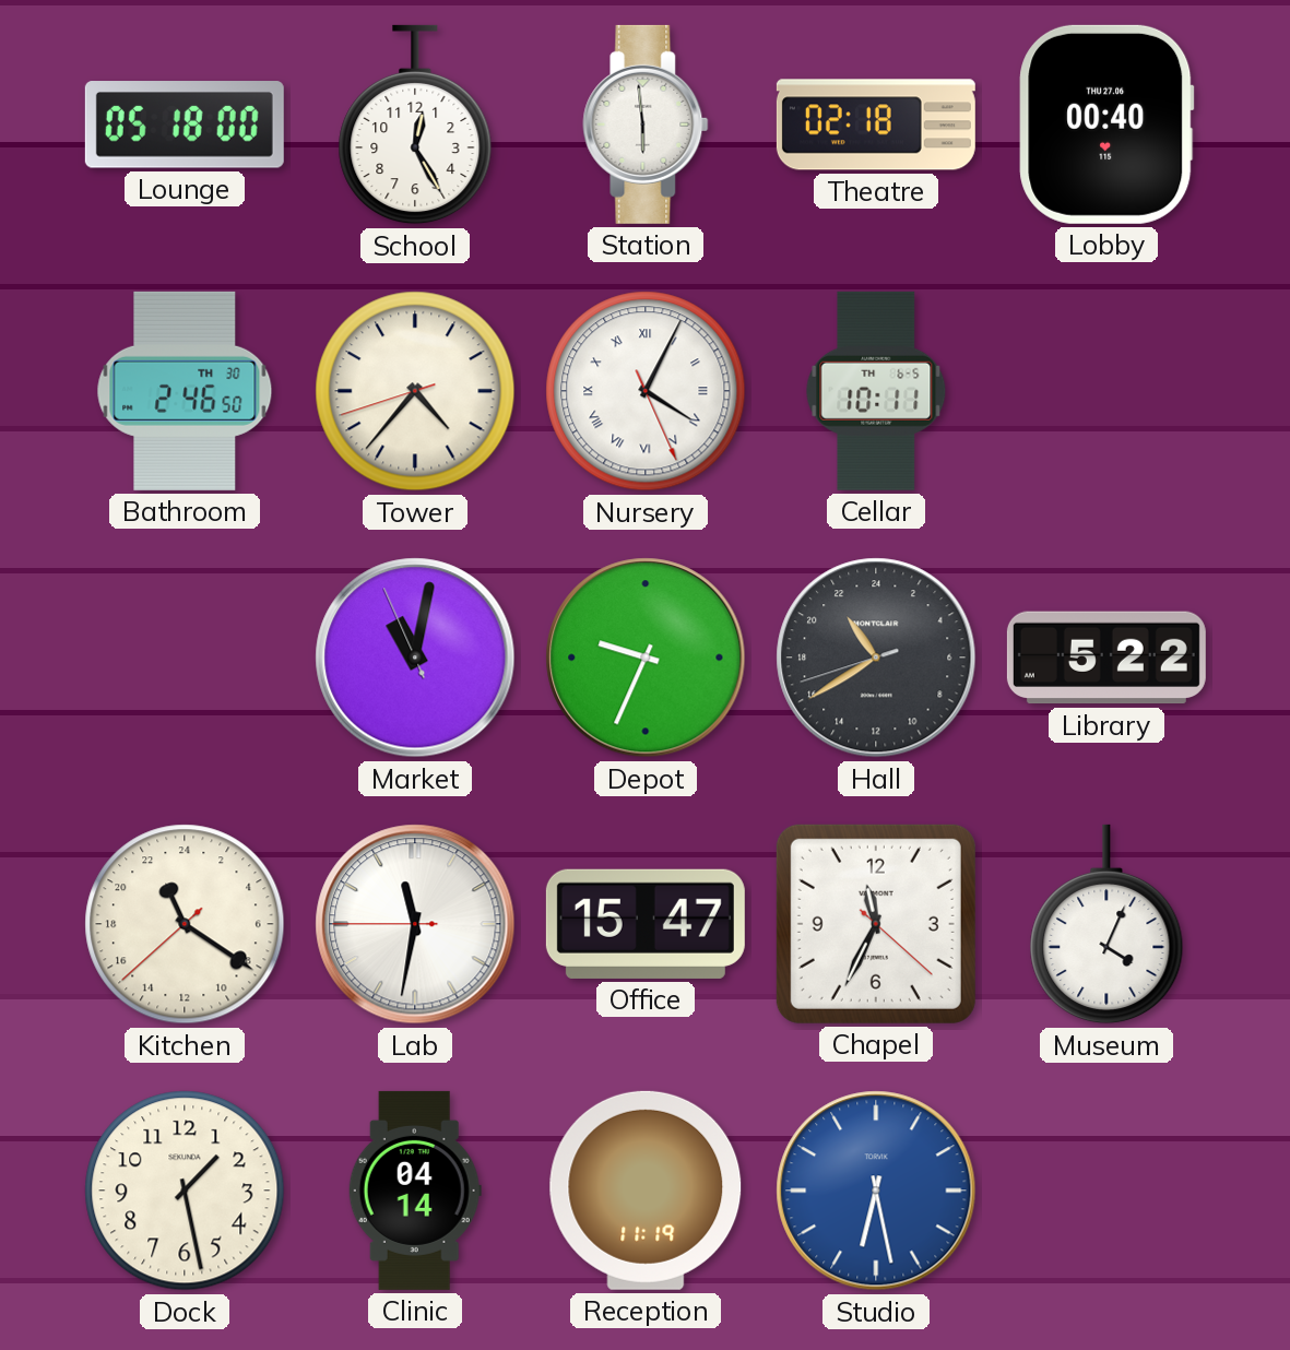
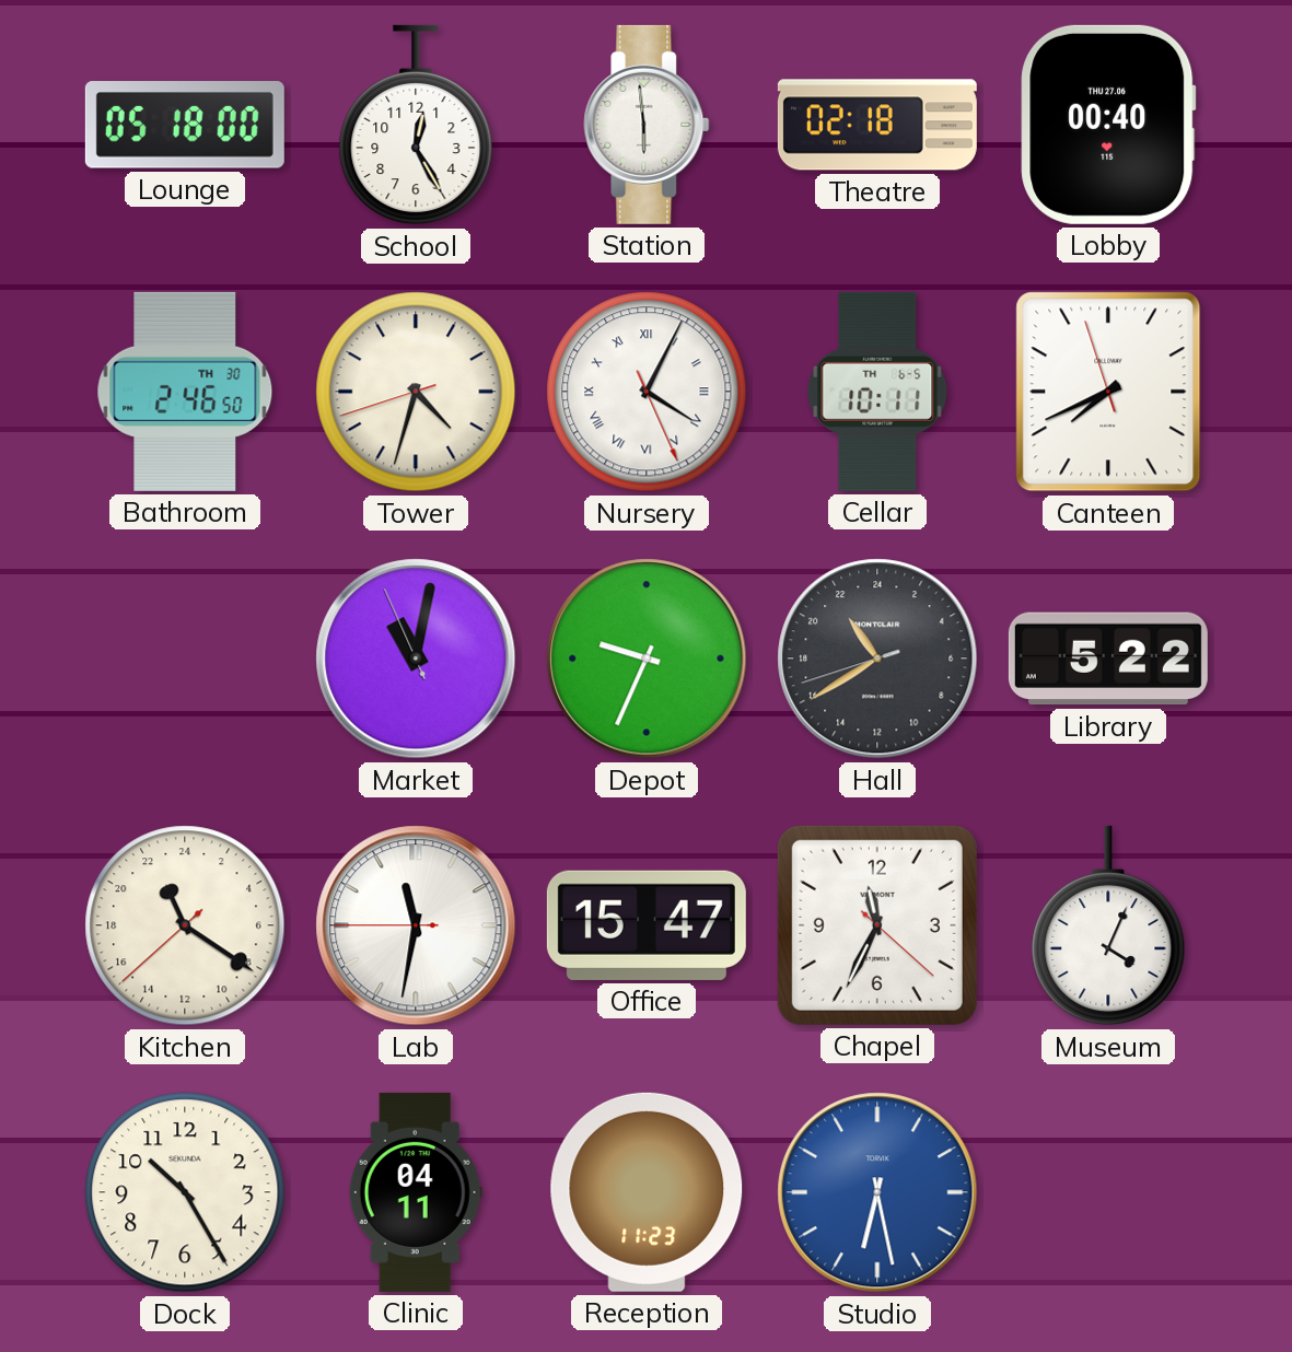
Tower: 4:36 -> 4:32 (416, 392)
Canteen: none -> 7:40 (1108, 392)
Dock: 1:28 -> 10:25 (185, 1192)
Clinic: 04:14 -> 04:11 (416, 1192)
Reception: 11:19 -> 11:23 (647, 1192)
